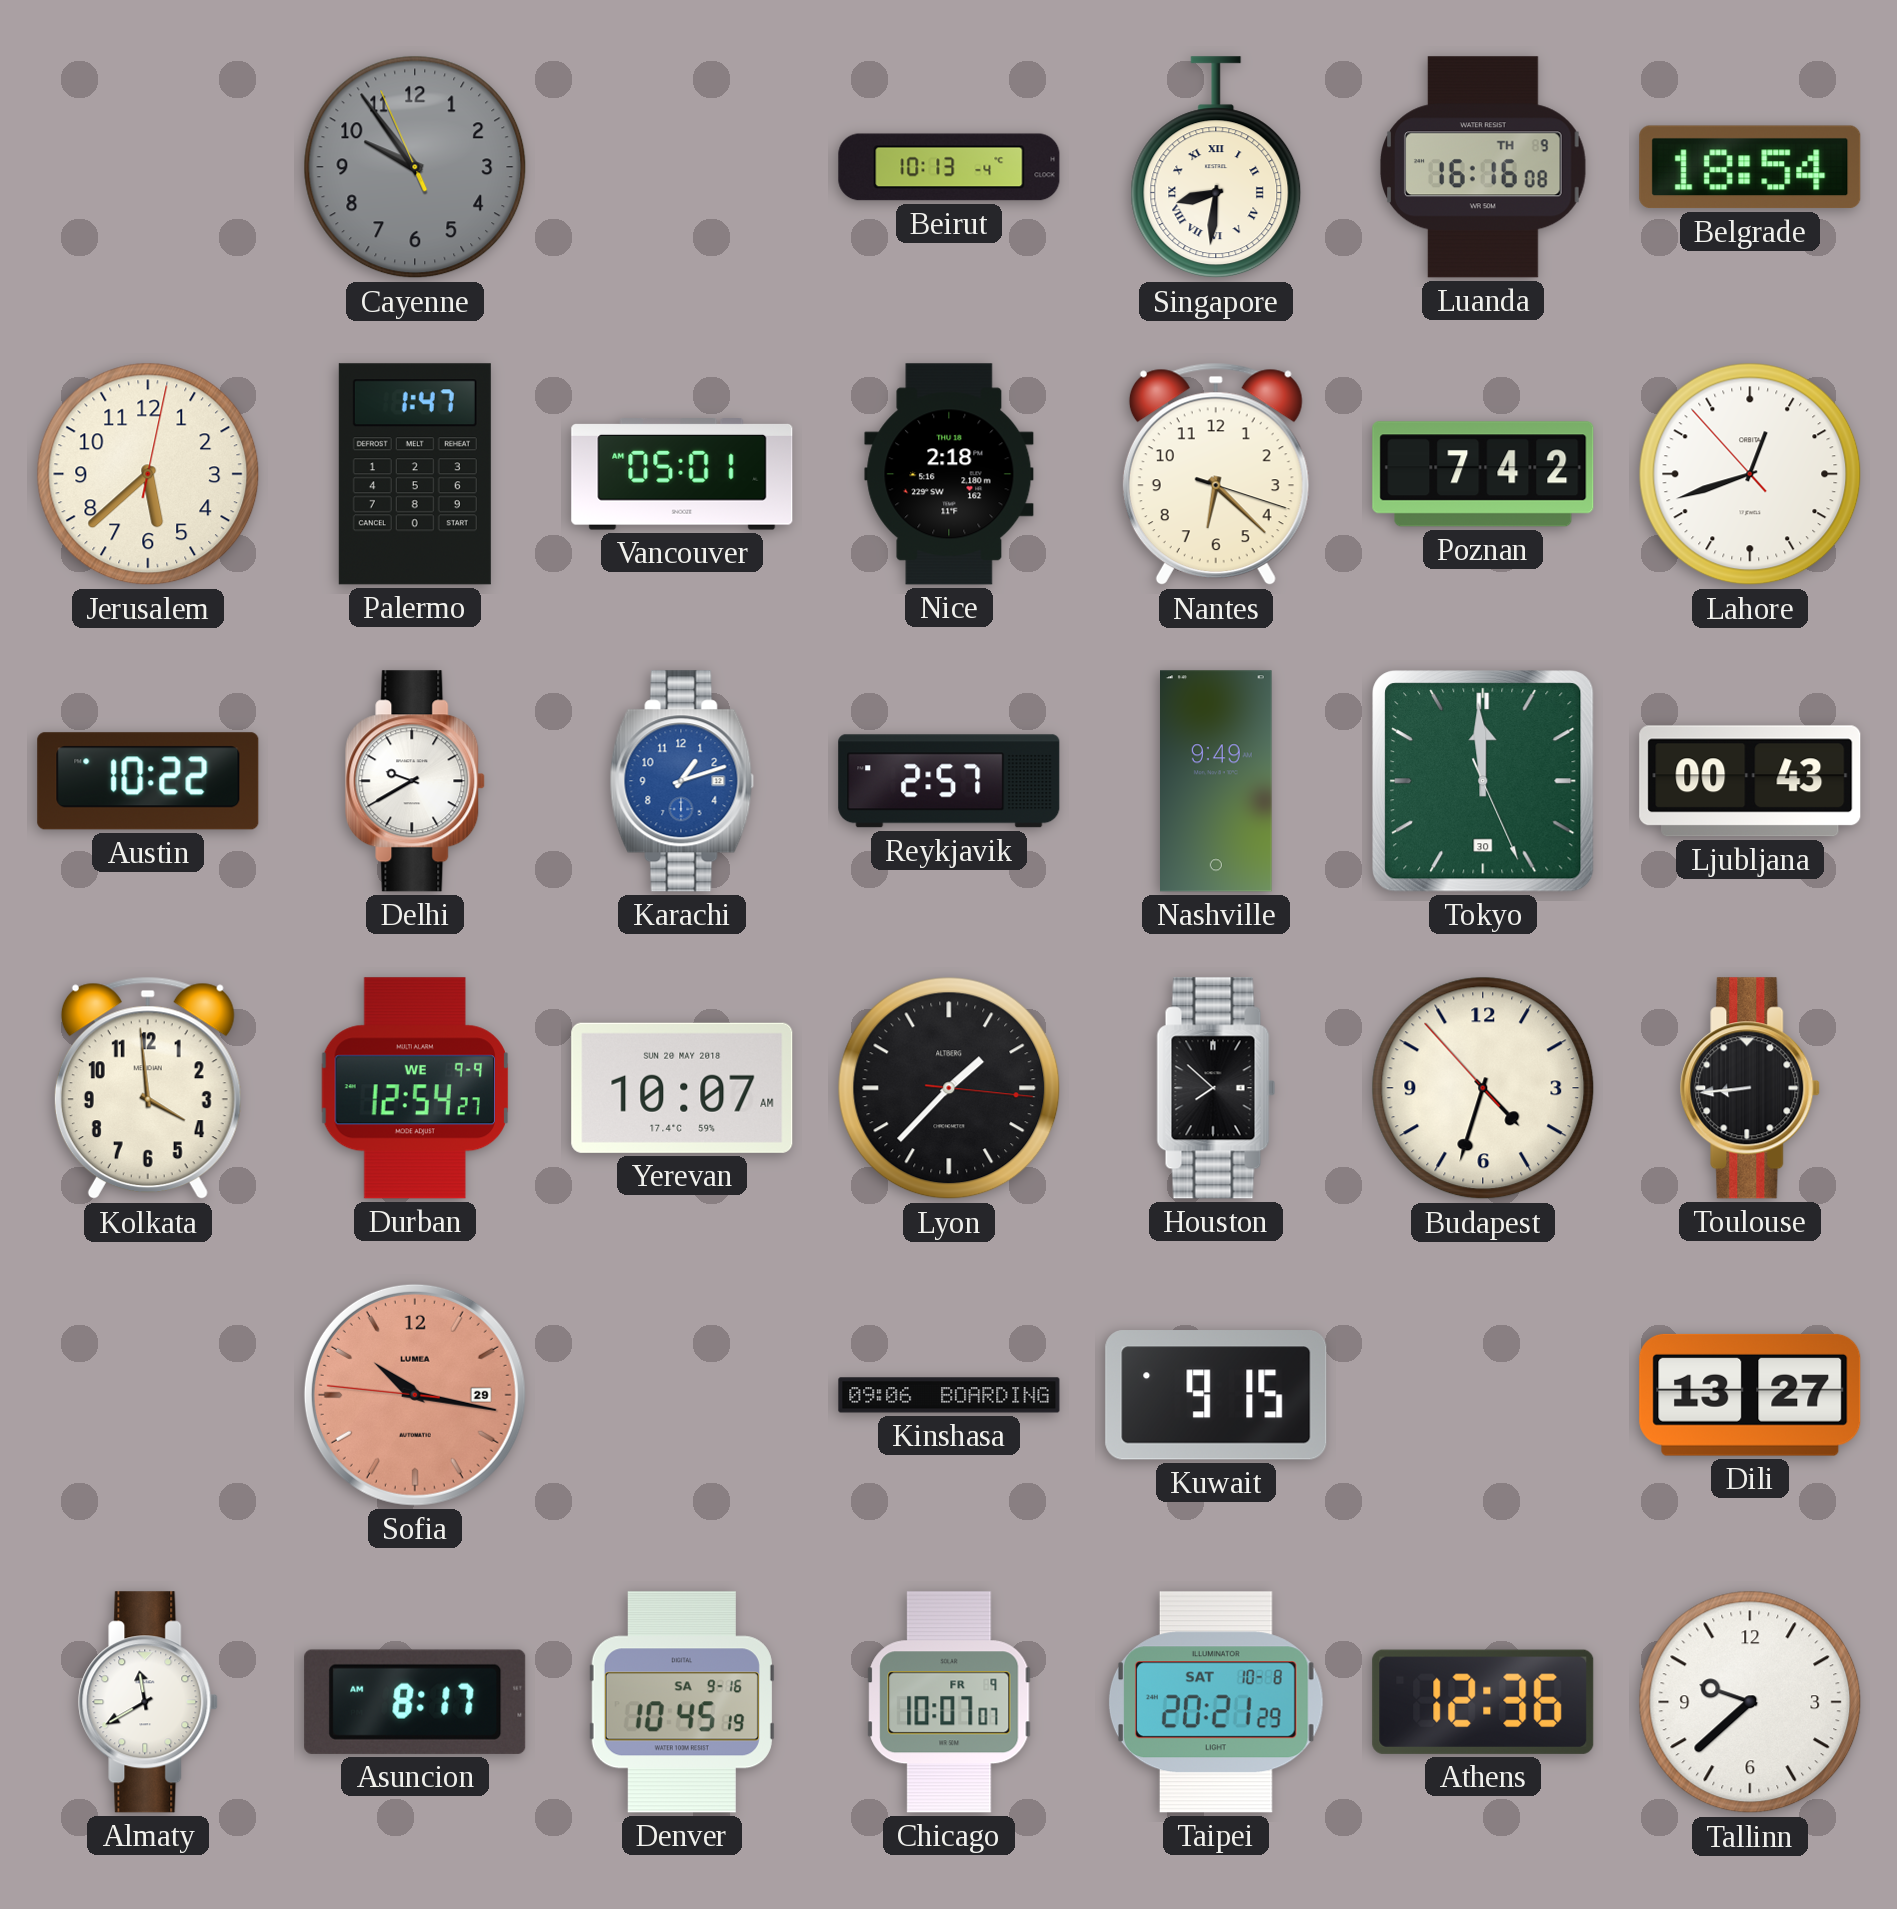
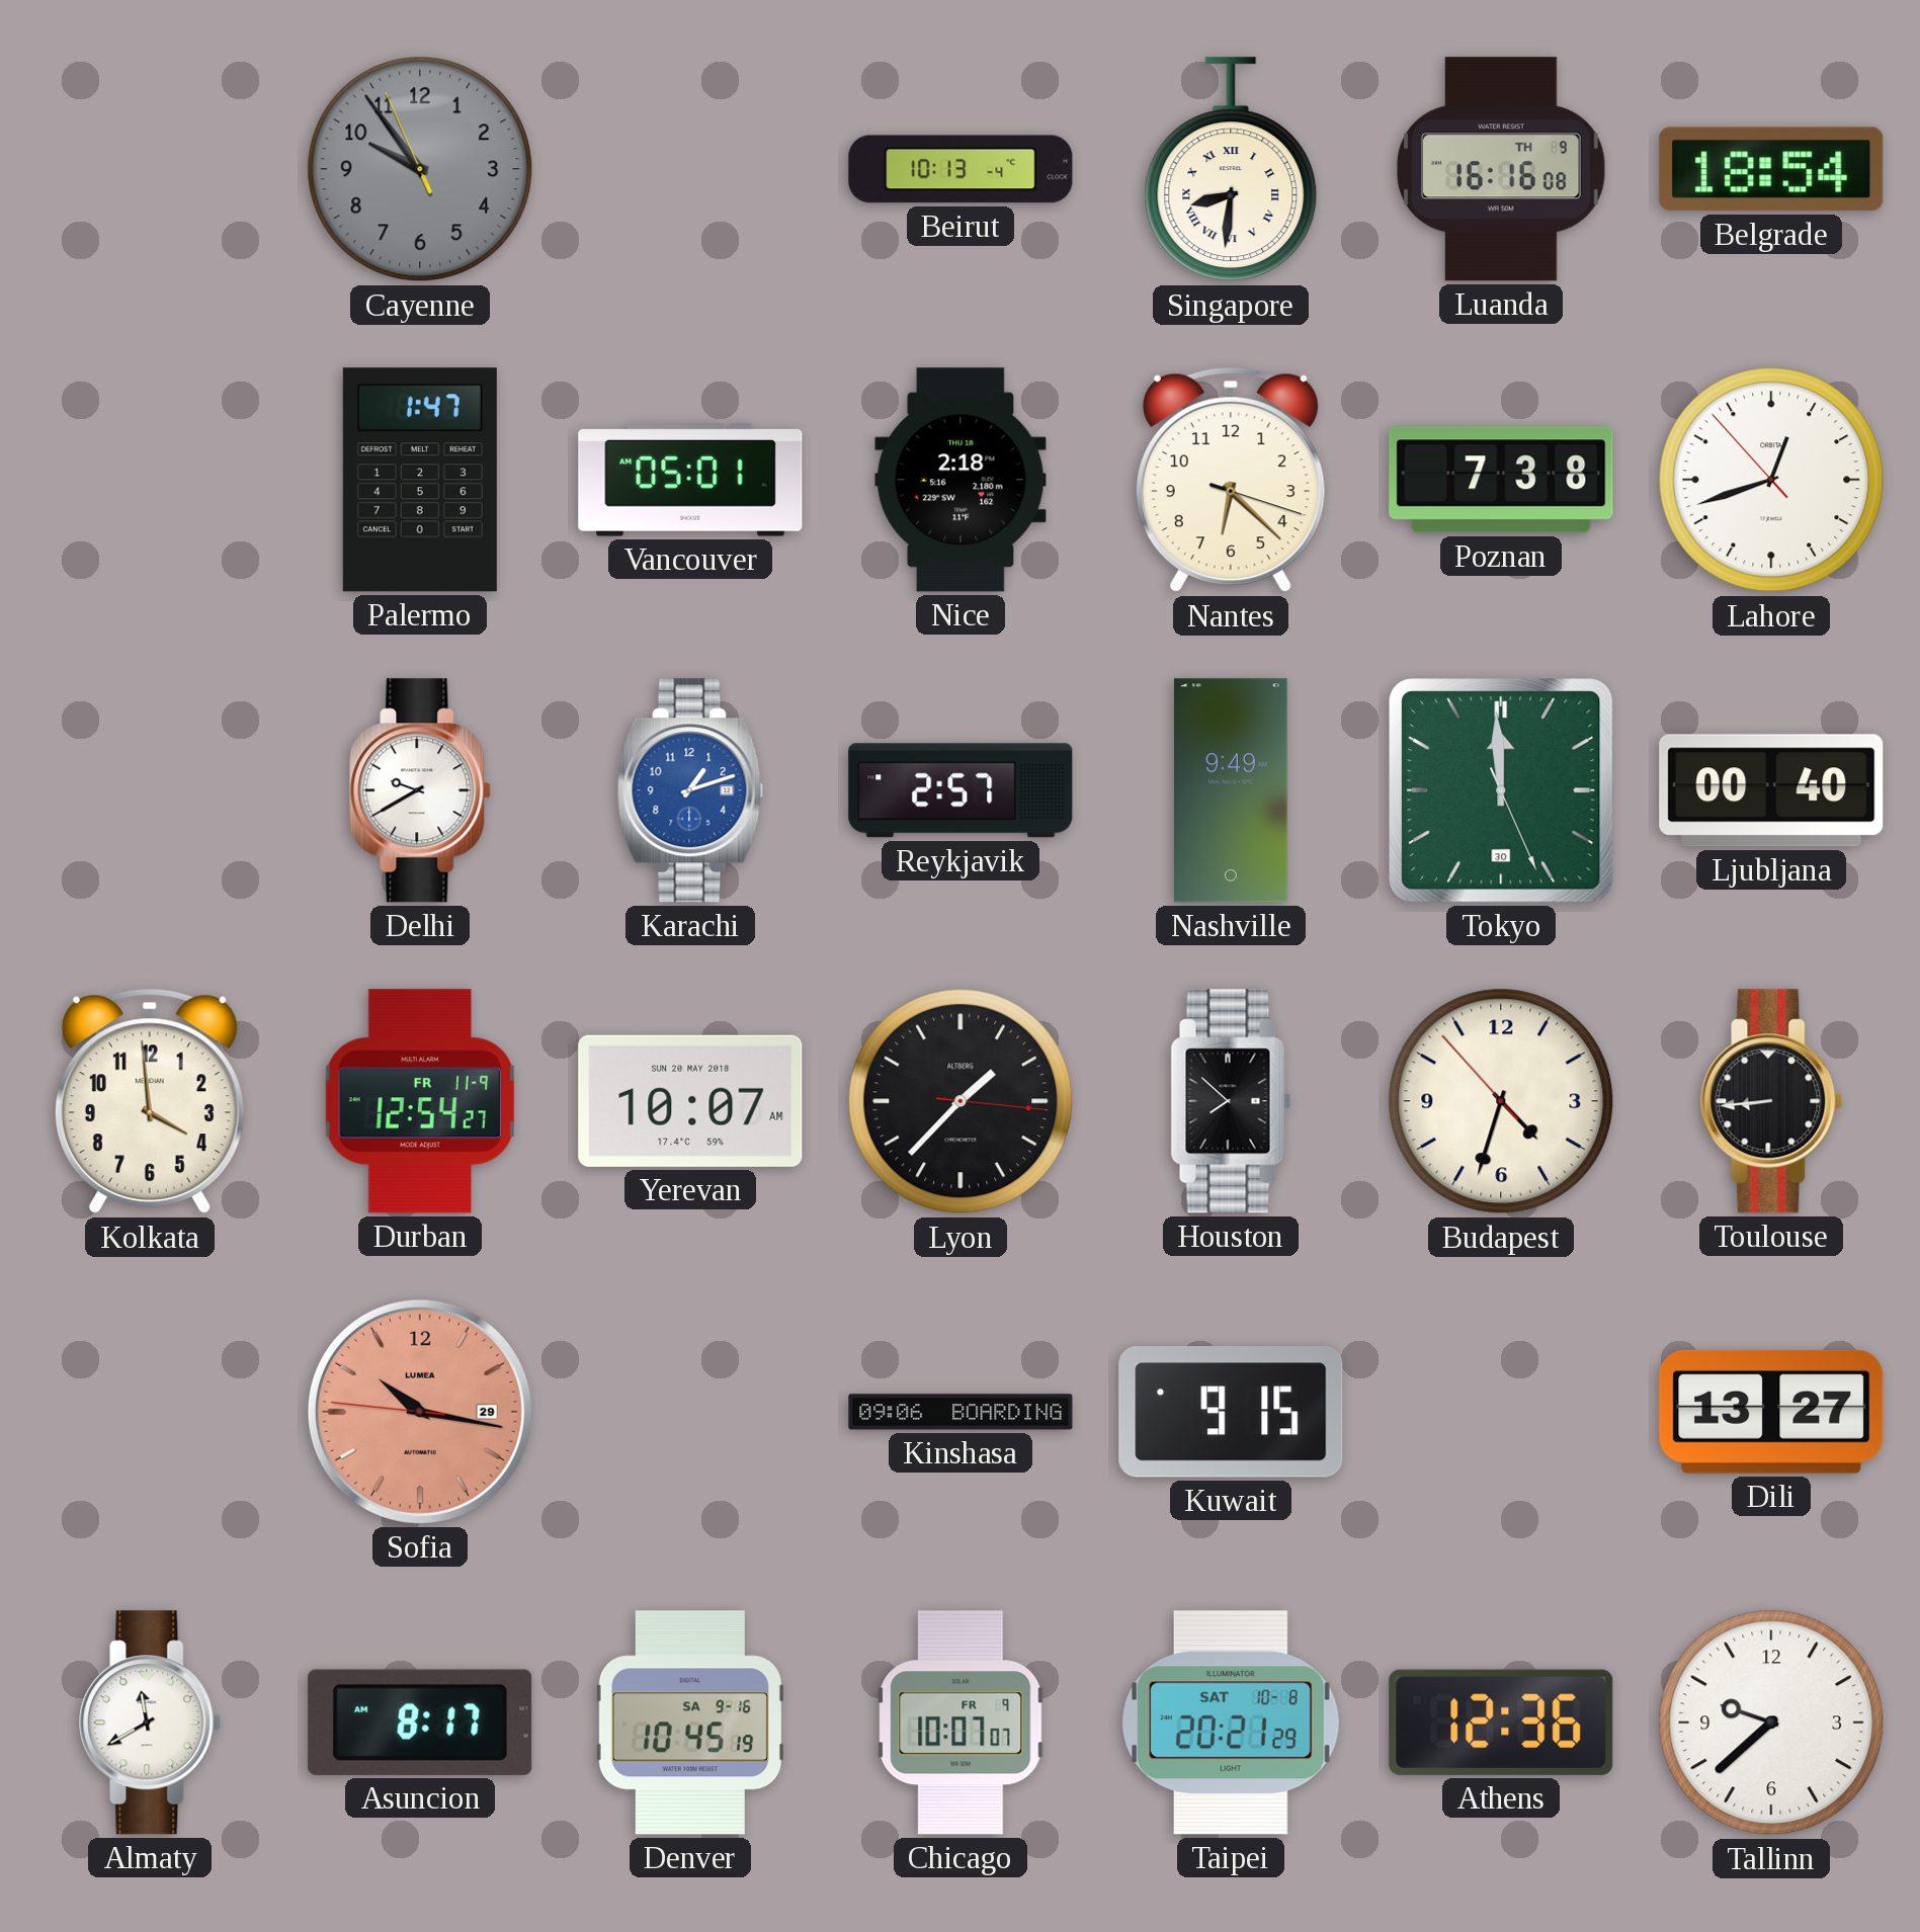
Jerusalem: 5:38 -> none (148, 474)
Poznan: 7:42 -> 7:38 (1501, 480)
Austin: 10:22 -> none (148, 781)
Ljubljana: 00:43 -> 00:40 (1771, 790)
Durban date: WE 9-9 -> FR 11-9 (420, 1101)
